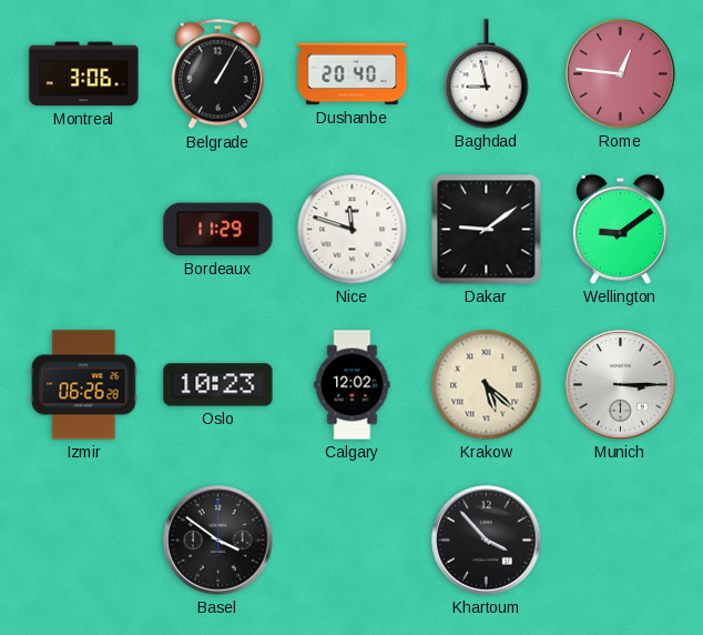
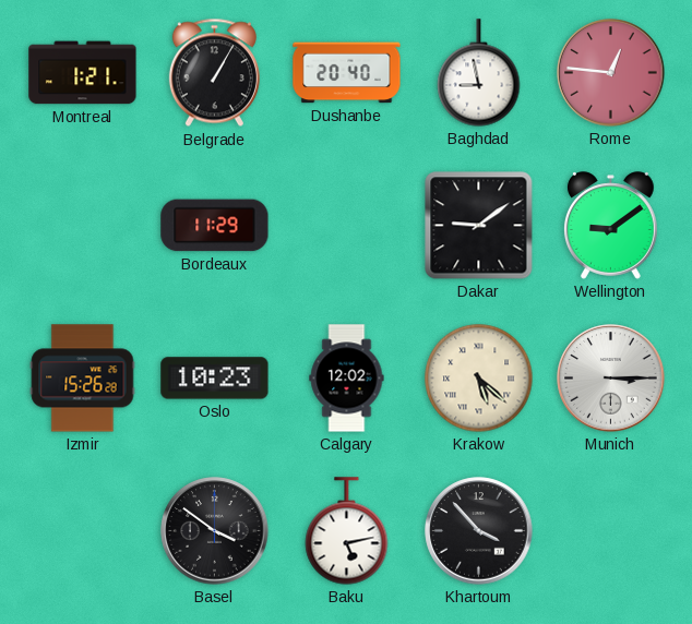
Montreal: 3:06 -> 1:21 (83, 73)
Nice: 11:48 -> none (353, 230)
Izmir: 06:26 -> 15:26 (83, 379)
Baku: none -> 5:13 (347, 531)
